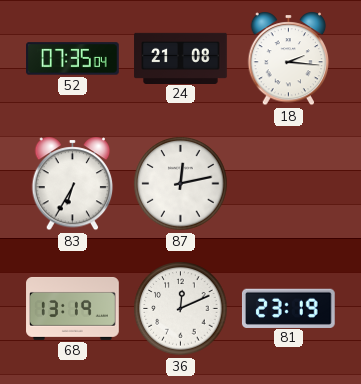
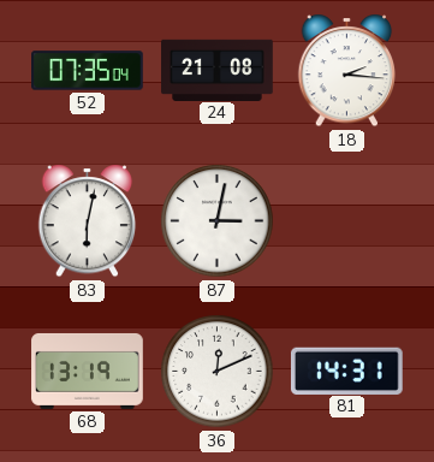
83: 6:35 -> 6:02 (88, 221)
87: 12:13 -> 3:02 (218, 221)
81: 23:19 -> 14:31 (346, 371)
